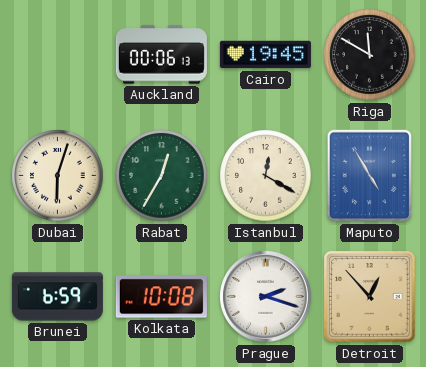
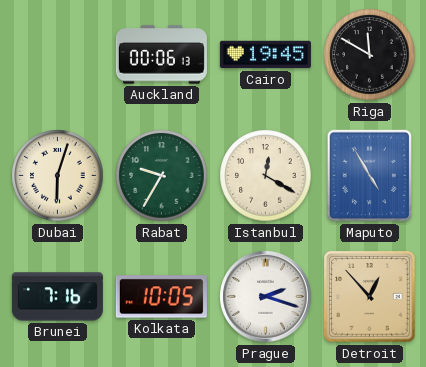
Rabat: 12:35 -> 9:35 (162, 176)
Brunei: 6:59 -> 7:16 (57, 297)
Kolkata: 10:08 -> 10:05 (161, 297)
